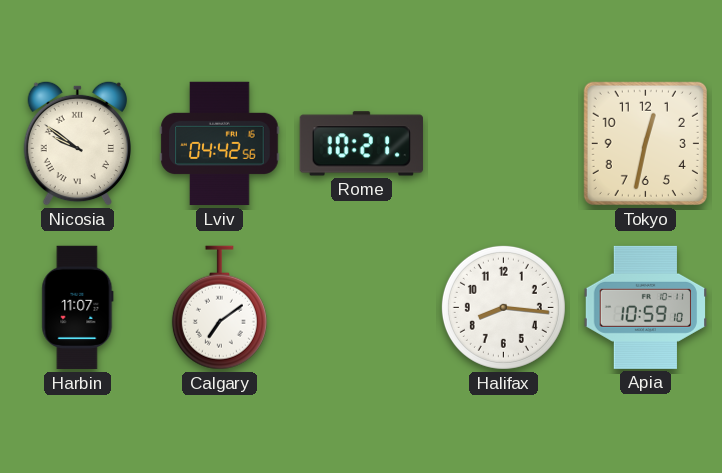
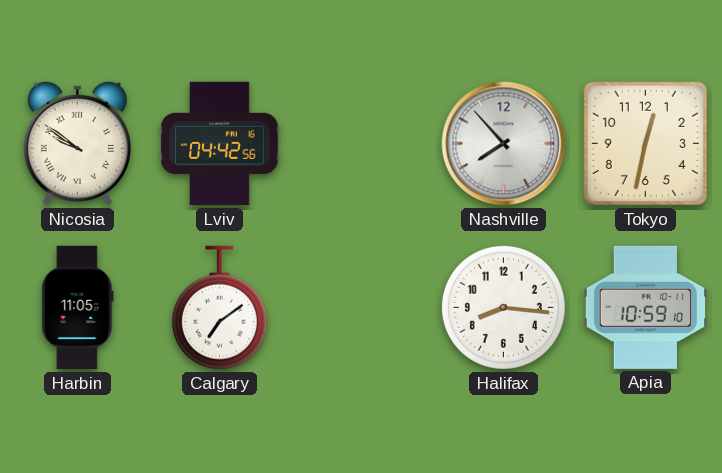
Rome: 10:21 -> none (361, 144)
Nashville: none -> 7:53 (504, 144)
Harbin: 11:07 -> 11:05 (78, 308)
